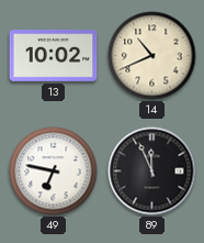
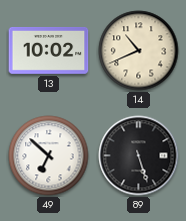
49: 6:47 -> 6:52 (49, 156)
89: 11:56 -> 5:27 (139, 156)
